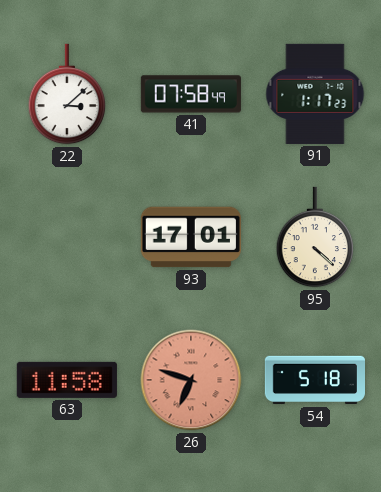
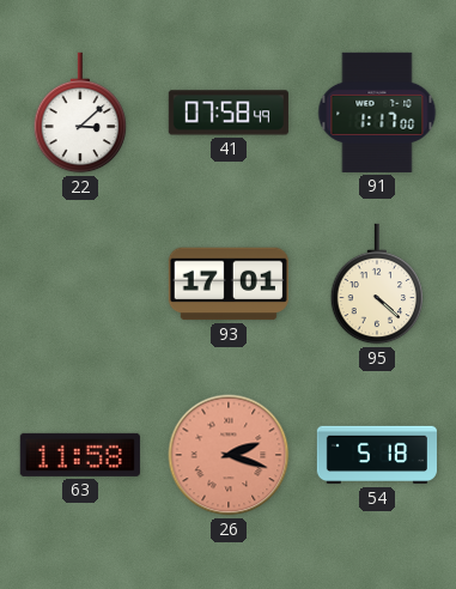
91: 1:17:23 -> 1:17:00 (377, 113)
26: 6:48 -> 2:18 (229, 455)
